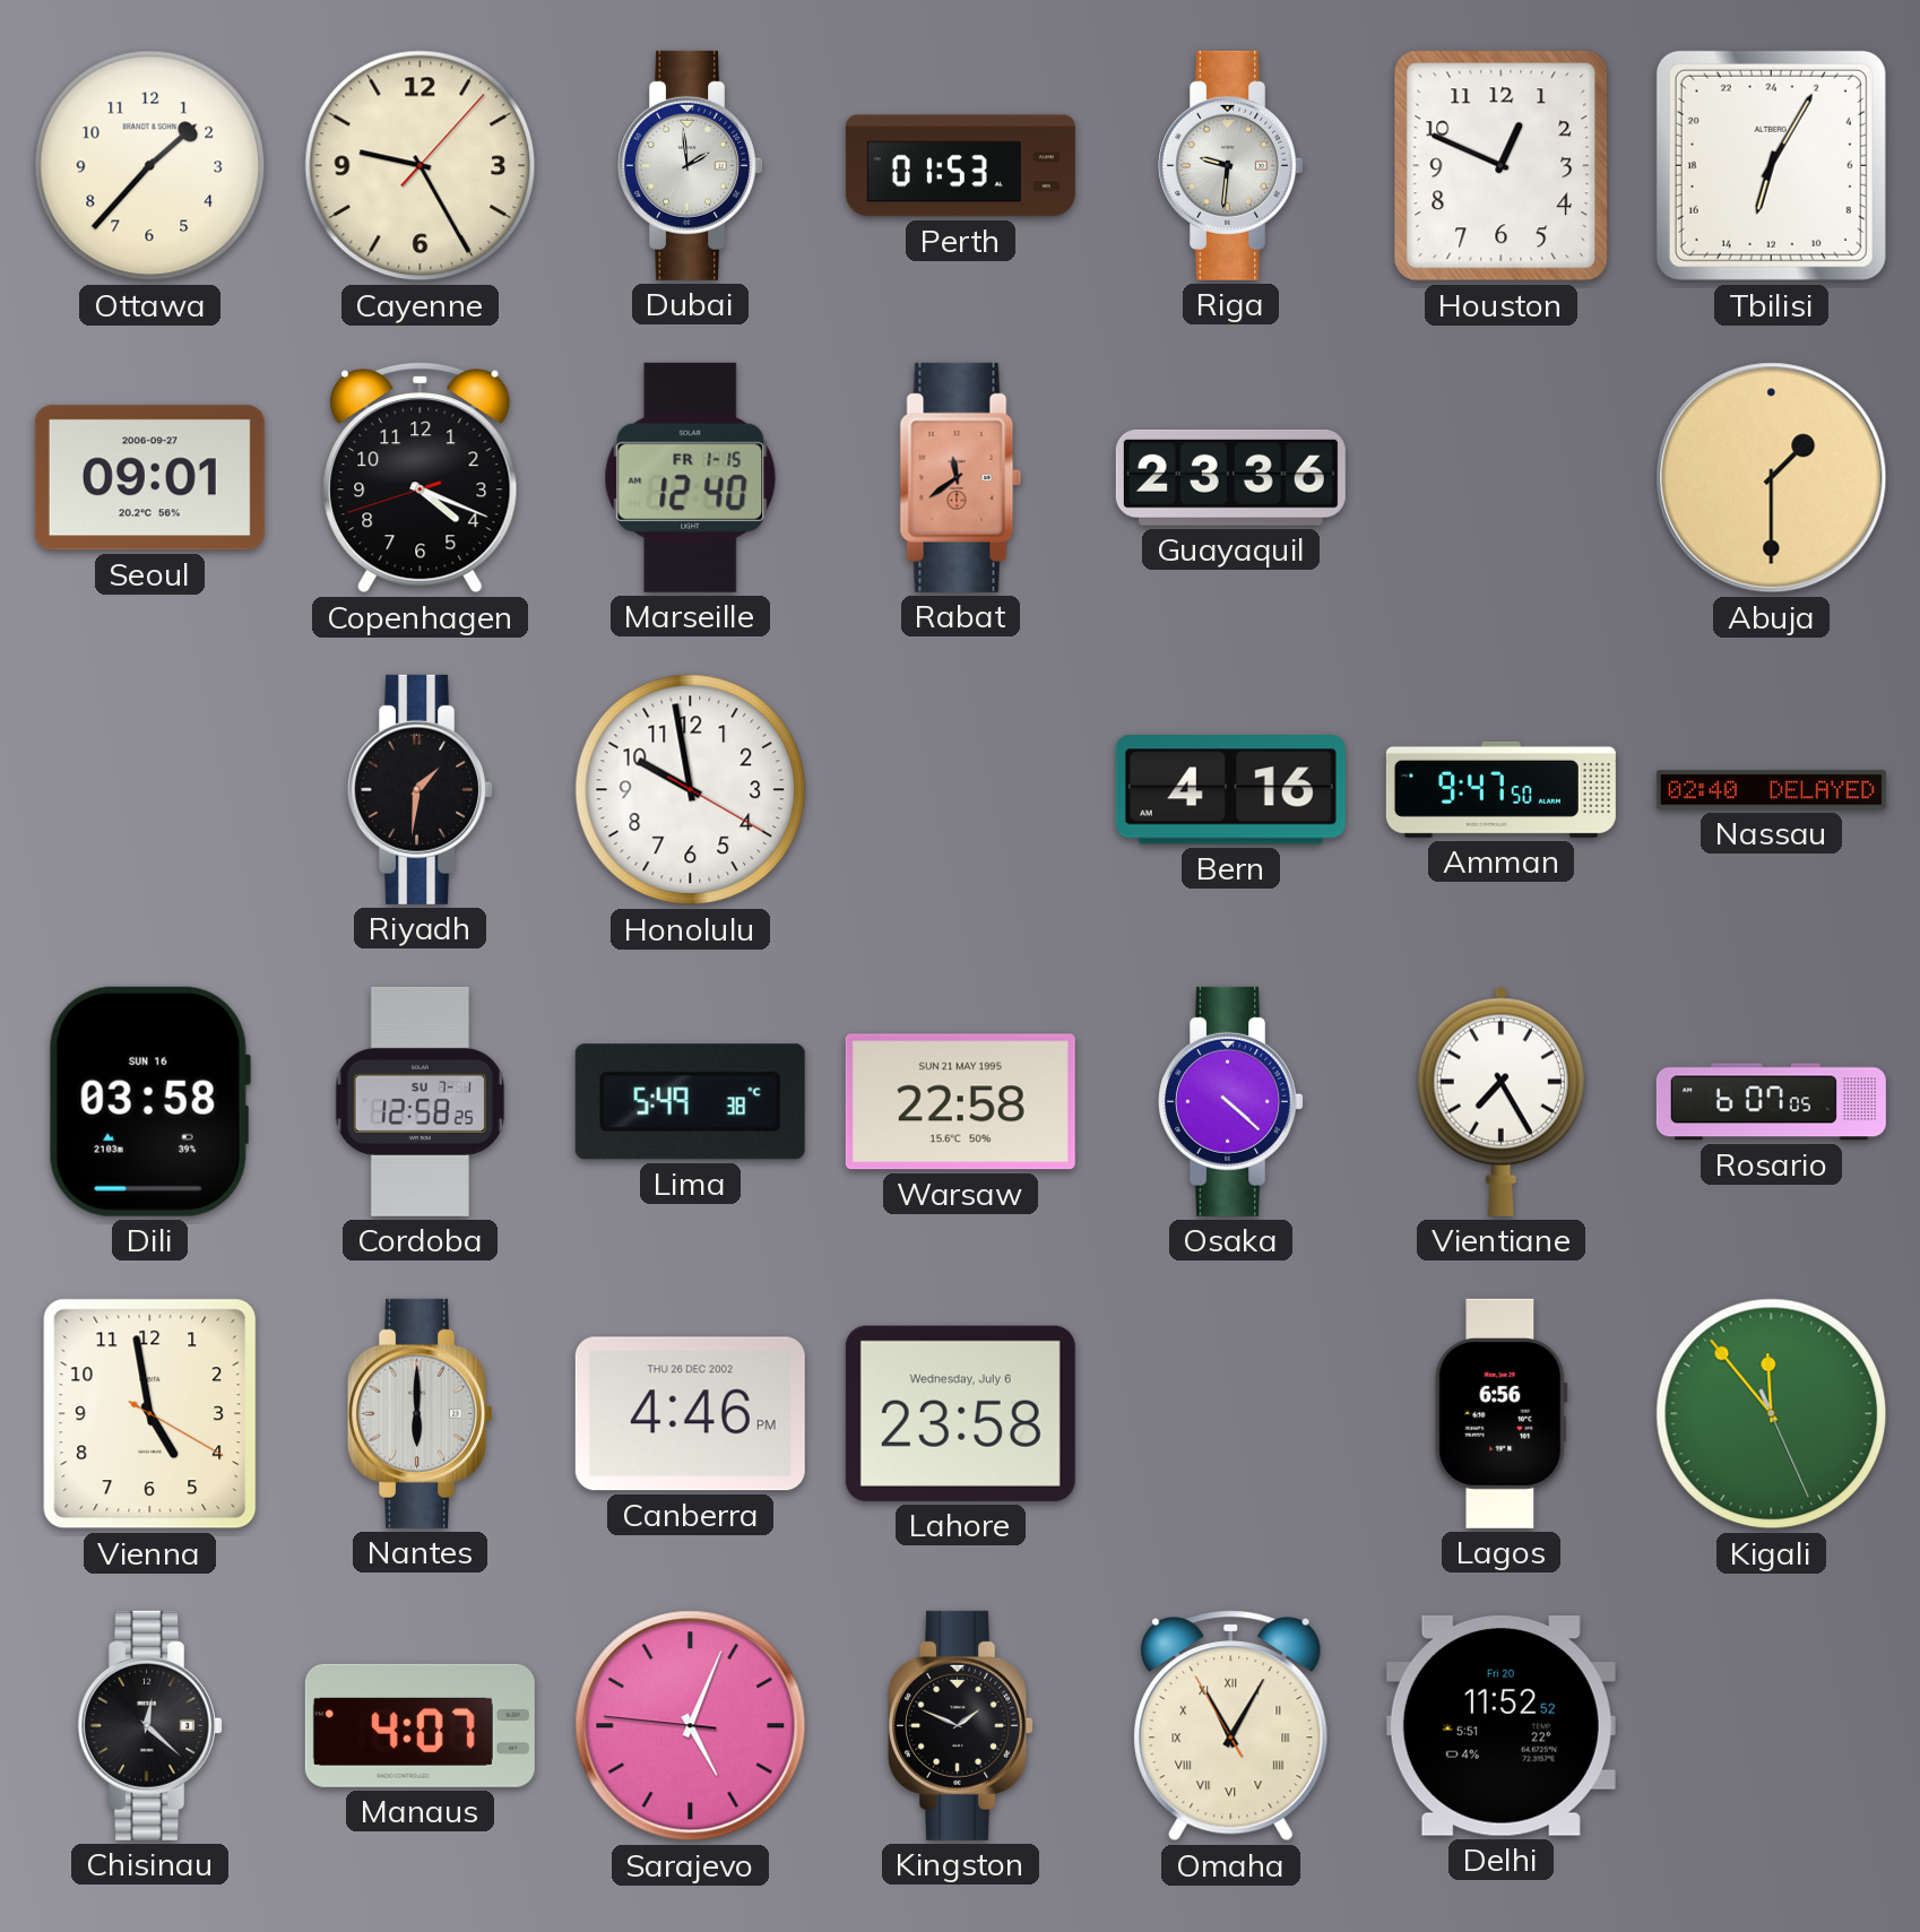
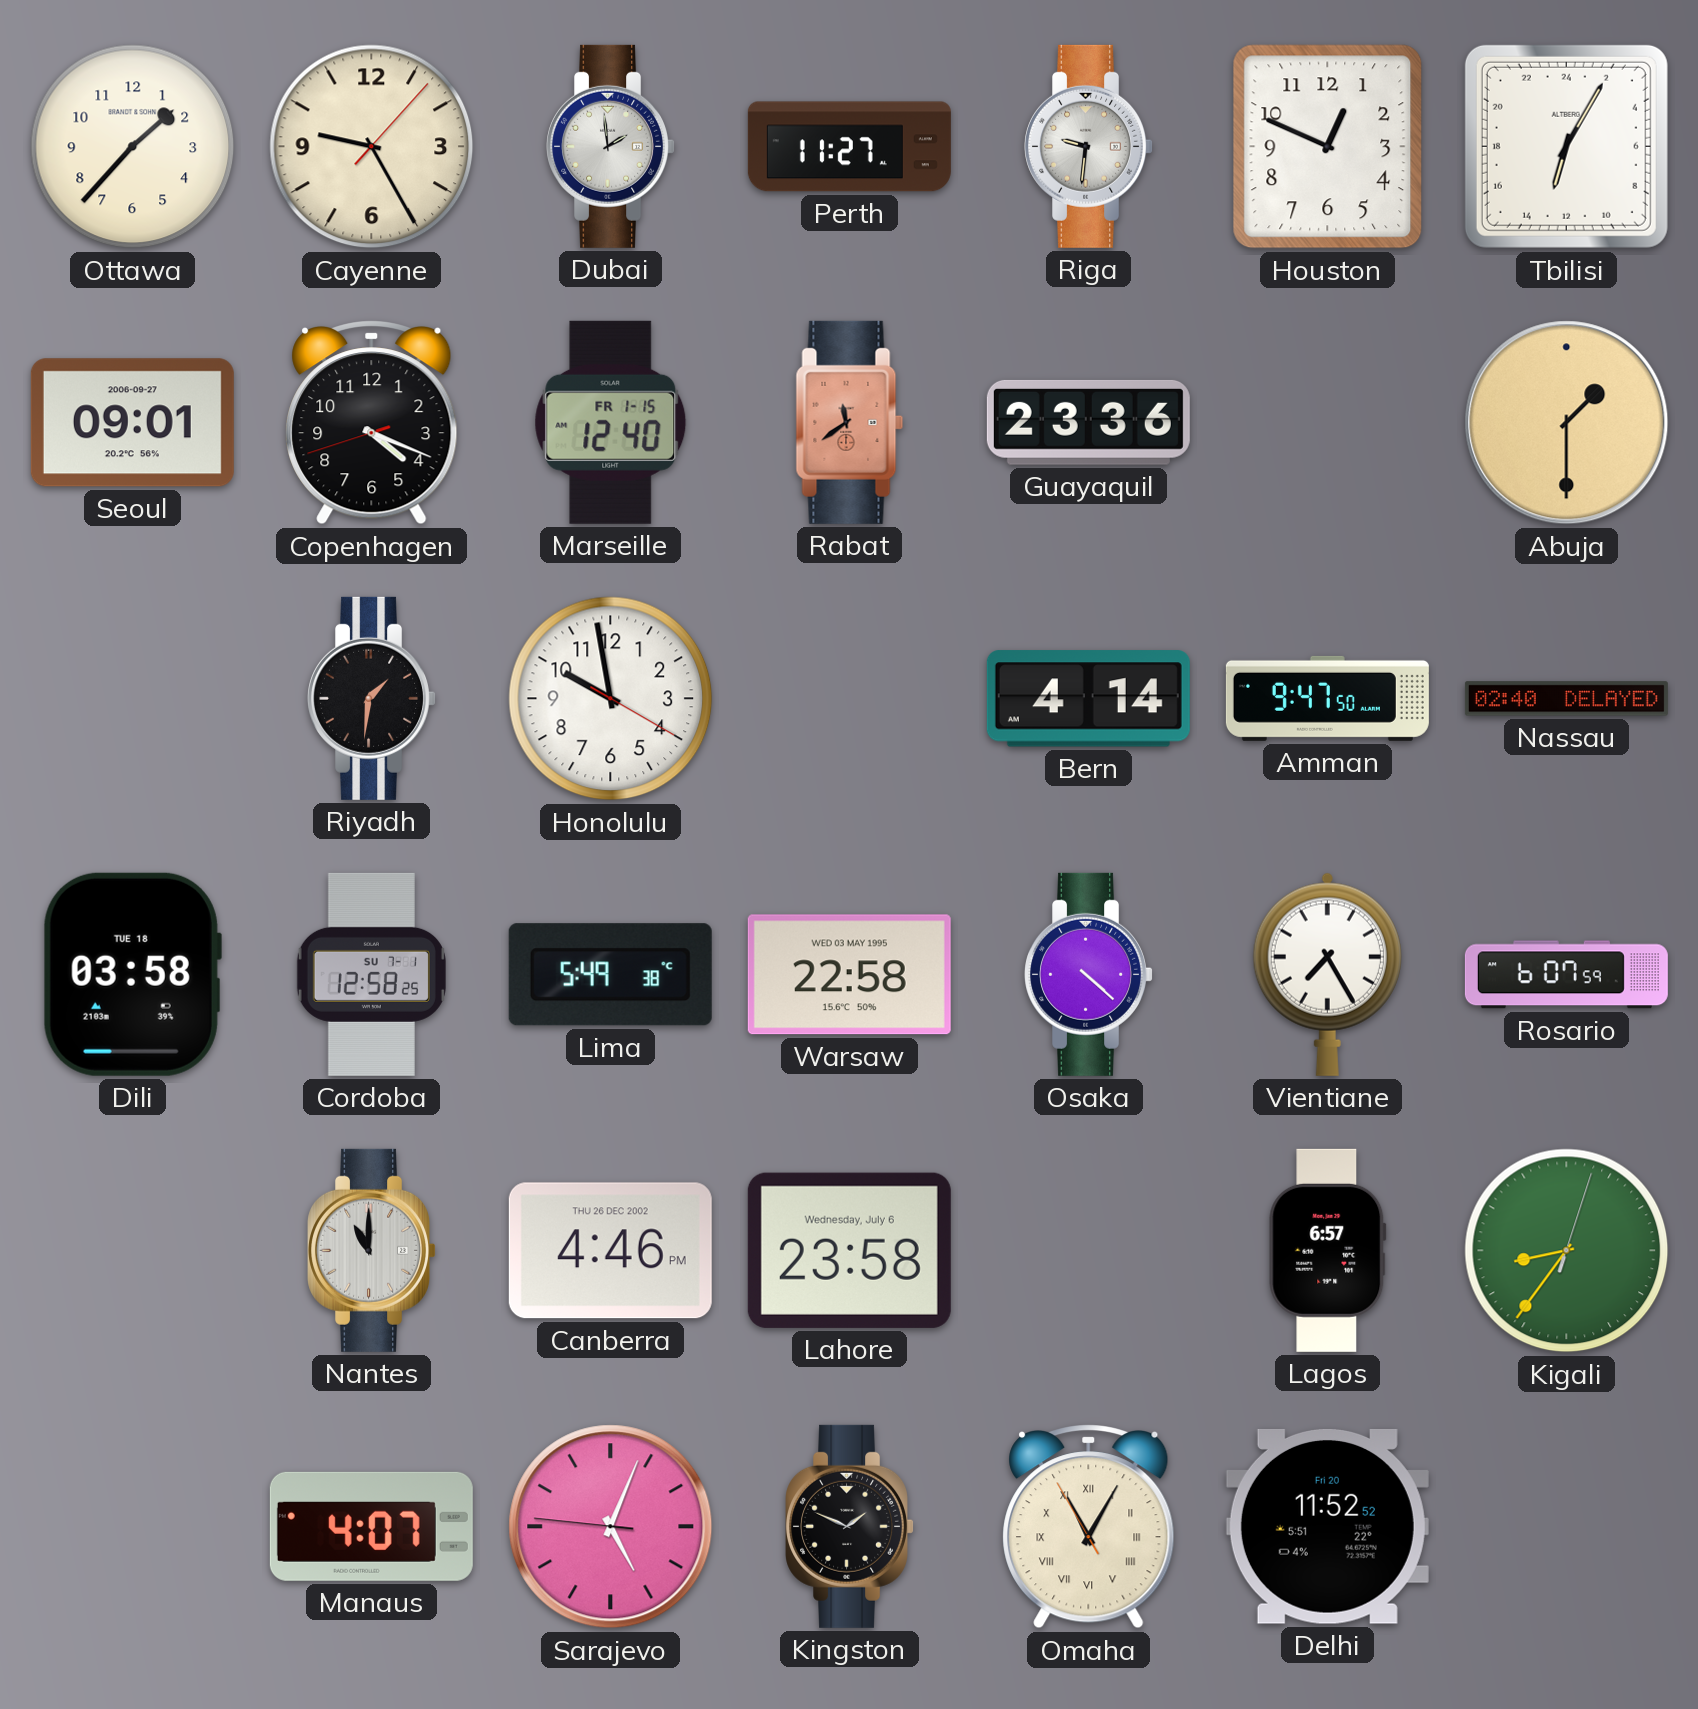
Perth: 01:53 -> 11:27 (849, 147)
Bern: 4:16 -> 4:14 (1088, 699)
Dili date: SUN 16 -> TUE 18 (132, 974)
Warsaw date: SUN 21 MAY 1995 -> WED 03 MAY 1995 (849, 975)
Rosario: 6:07:05 -> 6:07:59 (1566, 975)
Vienna: 4:58 -> none (150, 1414)
Nantes: 6:00 -> 11:00 (371, 1250)
Lagos: 6:56 -> 6:57 (1328, 1250)
Kigali: 11:53 -> 8:36 (1567, 1251)
Chisinau: 12:22 -> none (149, 1725)
